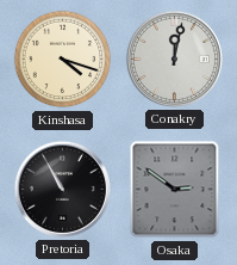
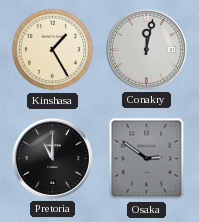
Kinshasa: 4:18 -> 1:25 (53, 50)
Pretoria: 10:55 -> 11:00 (52, 158)
